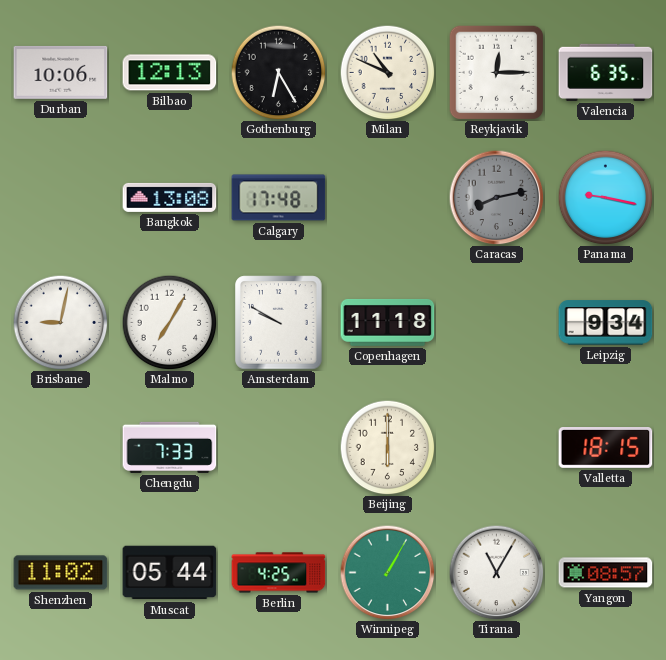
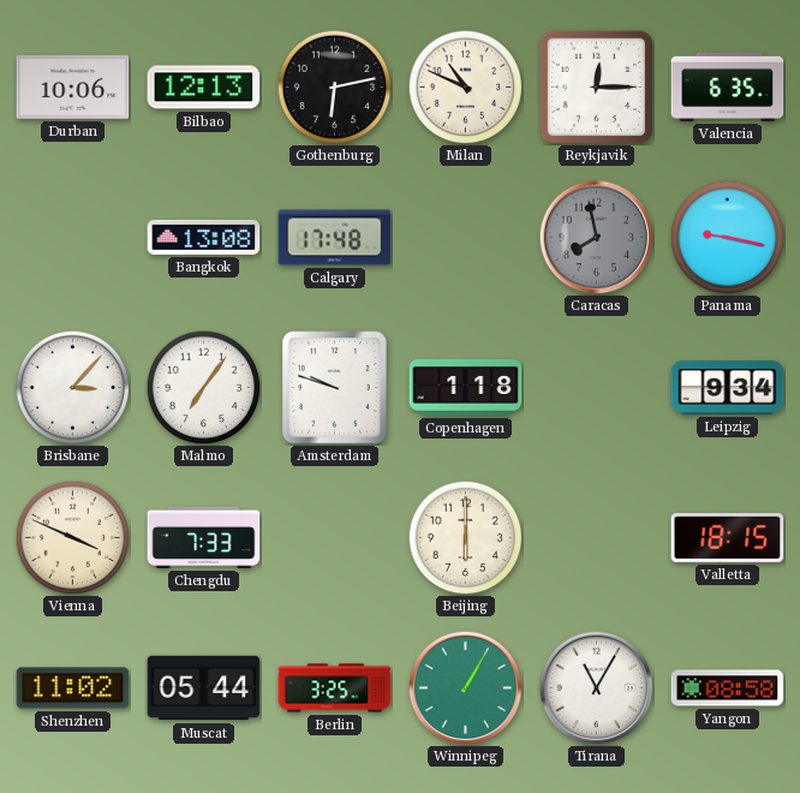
Gothenburg: 6:25 -> 6:13 (334, 87)
Caracas: 8:13 -> 7:58 (596, 237)
Brisbane: 9:02 -> 3:07 (72, 387)
Malmo: 7:05 -> 7:06 (203, 387)
Amsterdam: 9:50 -> 9:48 (335, 388)
Copenhagen: 11:18 -> 1:18 (466, 387)
Vienna: none -> 3:49 (72, 537)
Berlin: 4:25 -> 3:25 (335, 688)
Yangon: 08:57 -> 08:58 (728, 688)
